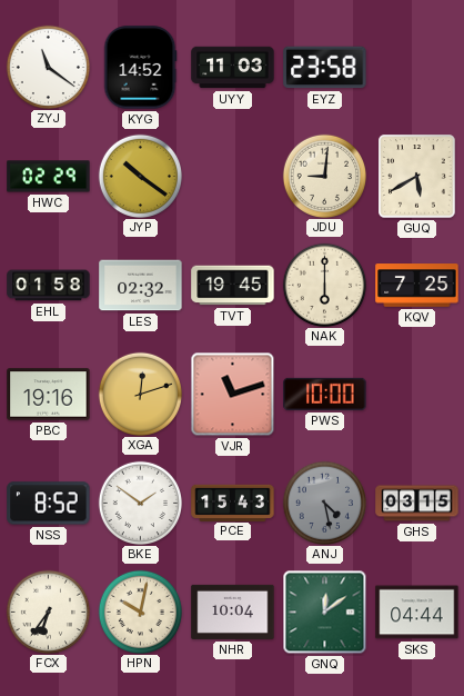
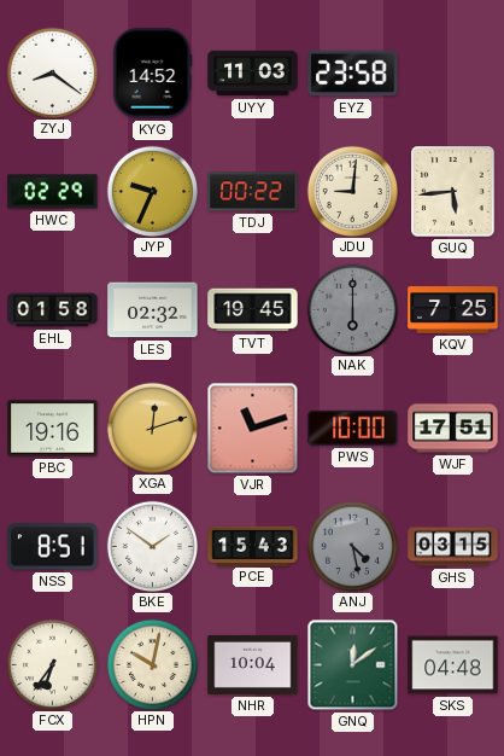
ZYJ: 11:21 -> 8:21 (52, 72)
JYP: 10:21 -> 9:34 (152, 191)
TDJ: none -> 00:22 (253, 192)
GUQ: 5:40 -> 5:44 (453, 192)
NAK dial: cream -> grey (352, 309)
WJF: none -> 17:51 (453, 429)
NSS: 8:52 -> 8:51 (53, 547)
SKS: 04:44 -> 04:48 (453, 665)
